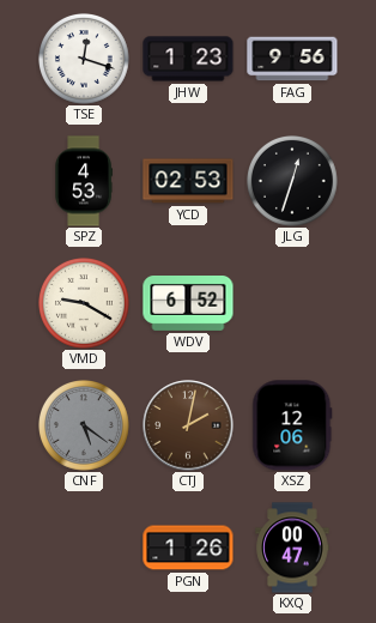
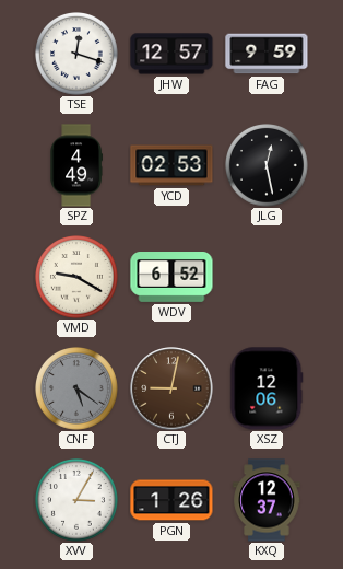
JHW: 1:23 -> 12:57 (171, 54)
FAG: 9:56 -> 9:59 (267, 54)
SPZ: 4:53 -> 4:49 (76, 165)
JLG: 12:33 -> 12:28 (268, 166)
CTJ: 2:02 -> 9:02 (171, 388)
XVV: none -> 3:05 (78, 501)
KXQ: 00:47 -> 12:37 (267, 500)
